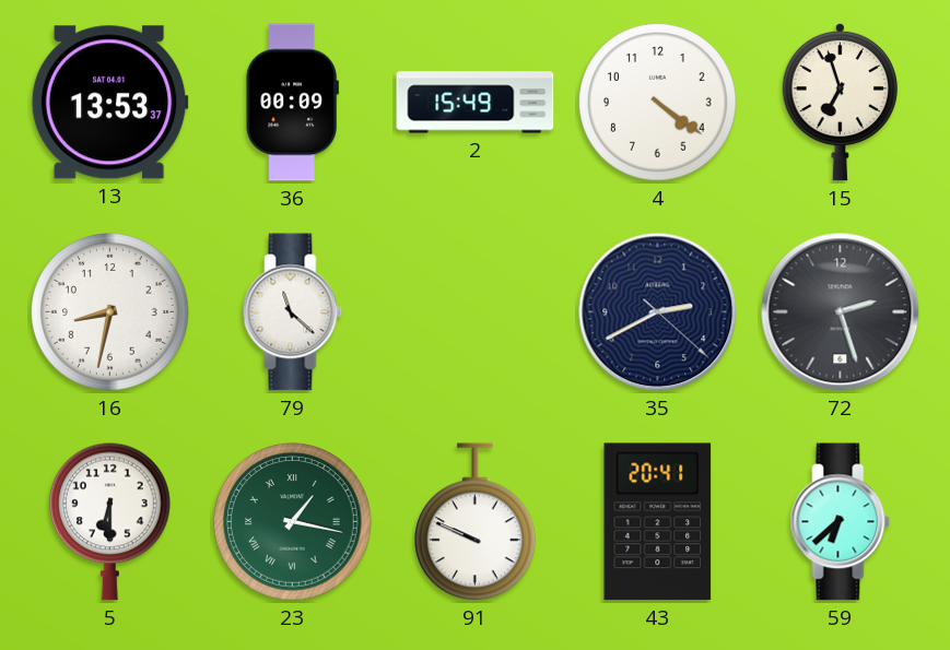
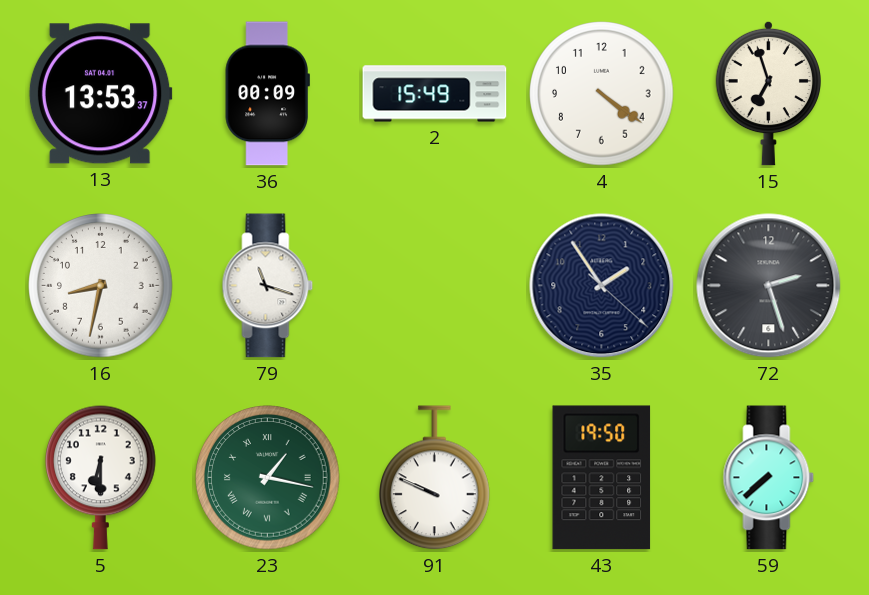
79: 11:22 -> 11:18 (268, 286)
35: 2:40 -> 1:54 (602, 286)
43: 20:41 -> 19:50 (602, 478)
59: 6:38 -> 7:38 (769, 478)
